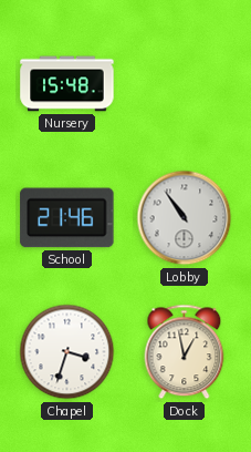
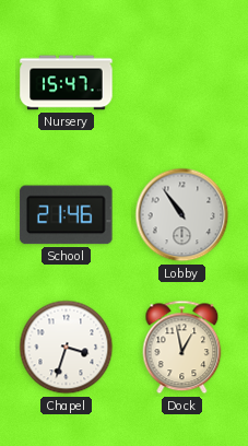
Nursery: 15:48 -> 15:47 (67, 83)
